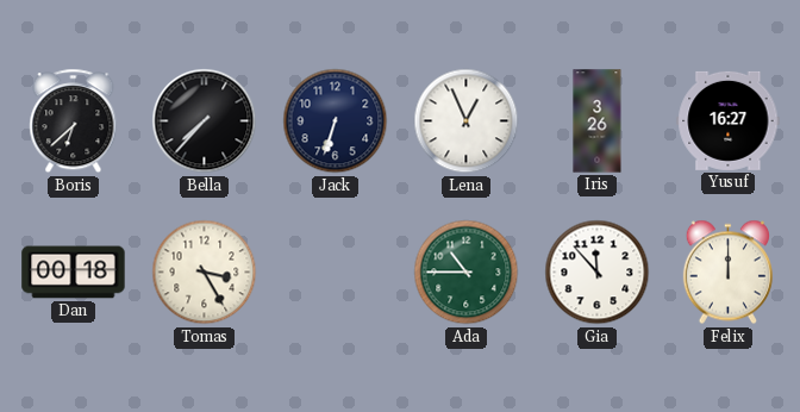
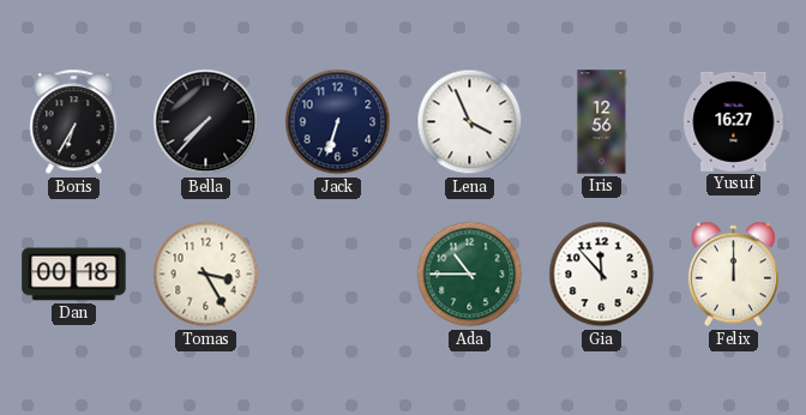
Boris: 6:38 -> 6:35 (74, 122)
Lena: 12:56 -> 3:56 (470, 122)
Iris: 3:26 -> 12:56 (602, 122)
